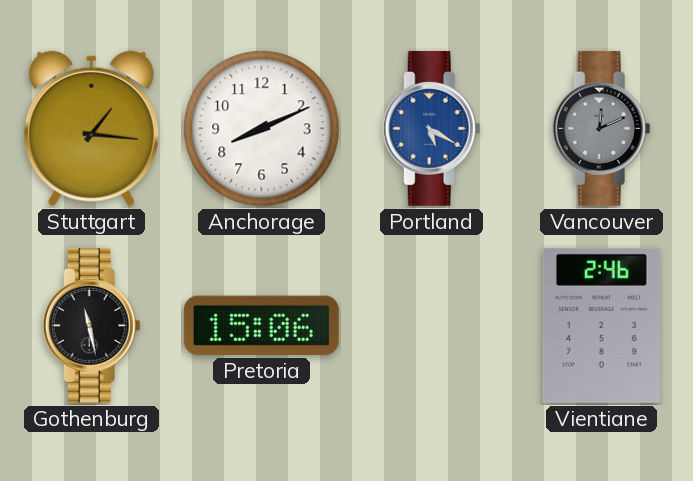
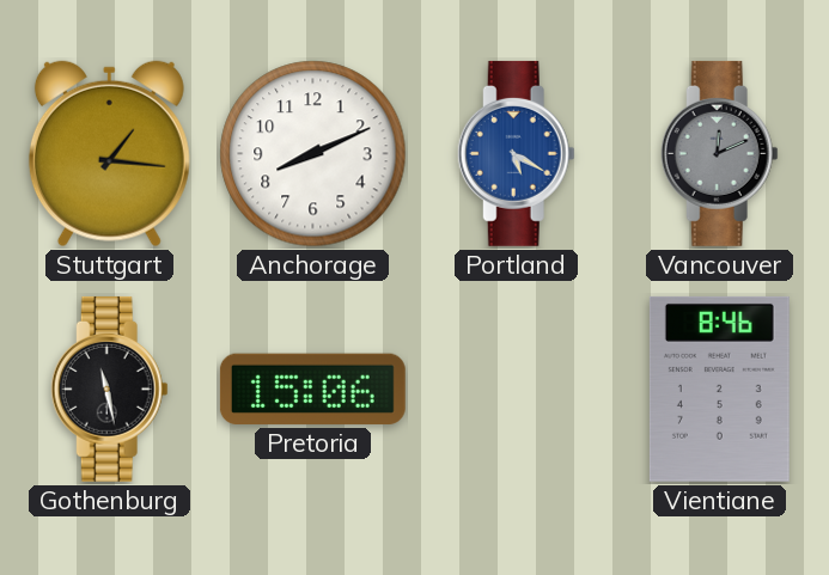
Vientiane: 2:46 -> 8:46 (719, 389)
